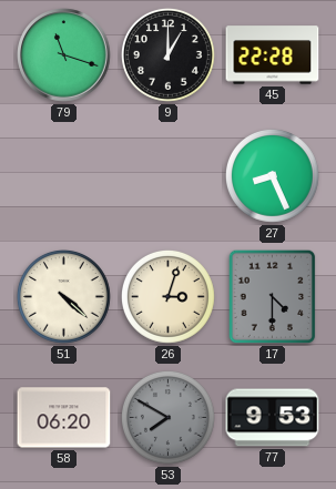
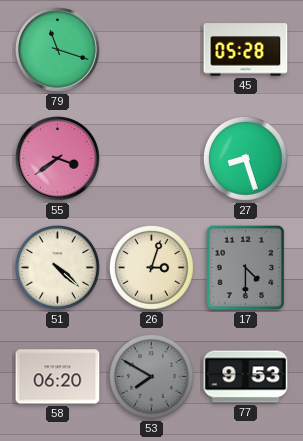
9: 1:00 -> none (167, 54)
45: 22:28 -> 05:28 (246, 50)
55: none -> 3:39 (58, 159)
27: 8:26 -> 8:27 (245, 158)
